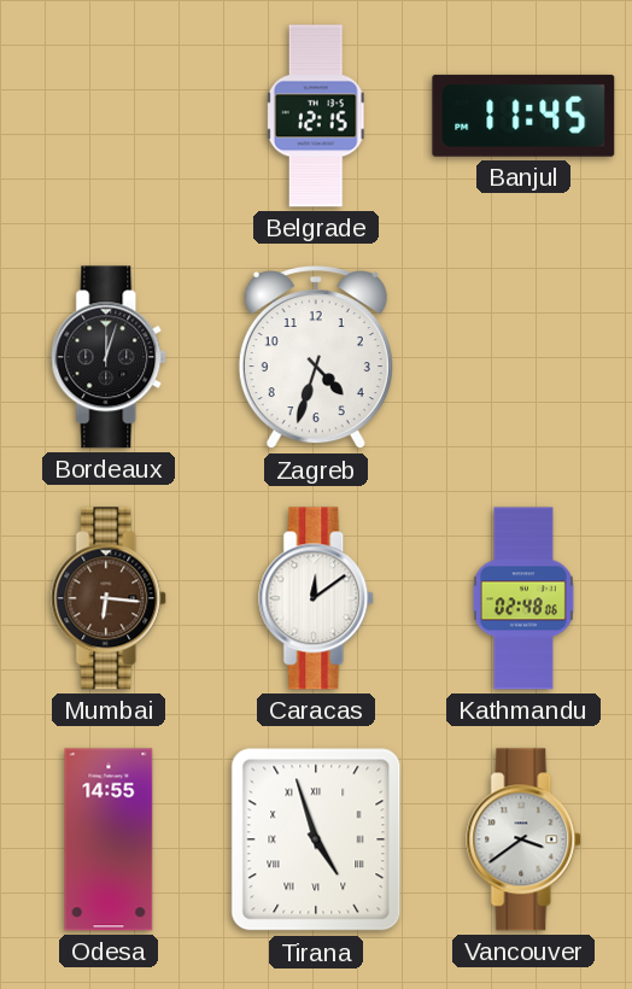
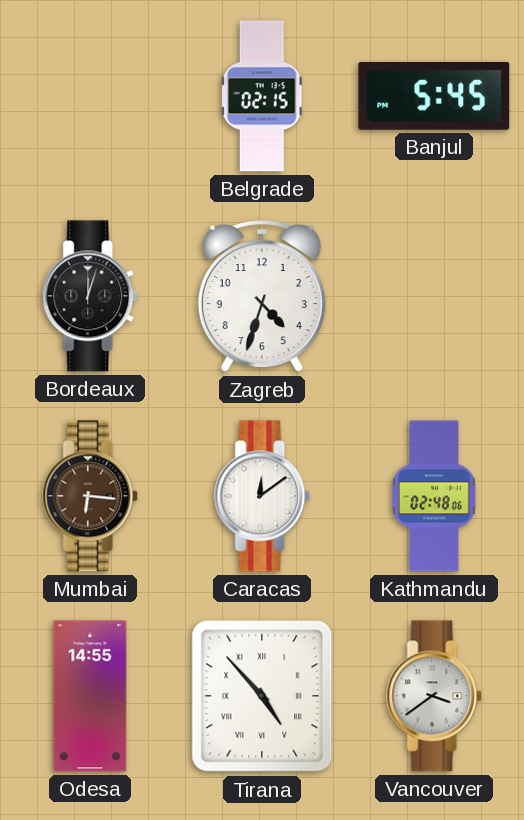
Belgrade: 12:15 -> 02:15 (262, 96)
Banjul: 11:45 -> 5:45 (434, 96)
Tirana: 4:57 -> 4:53 (262, 696)
